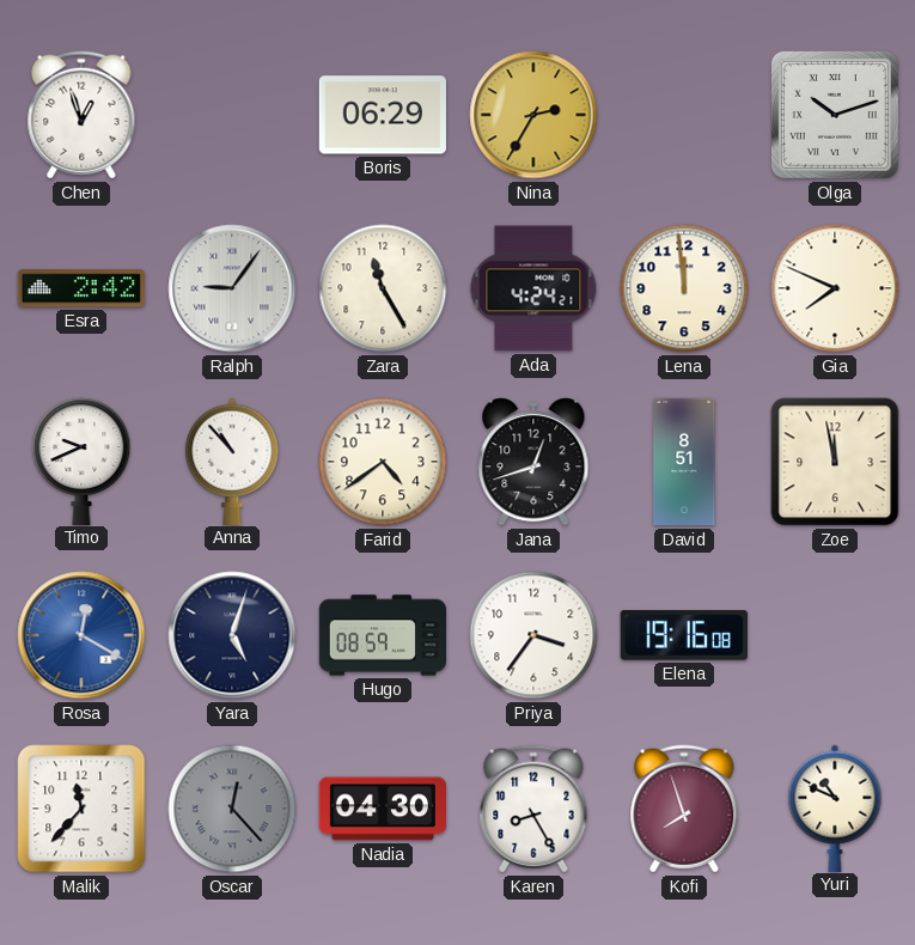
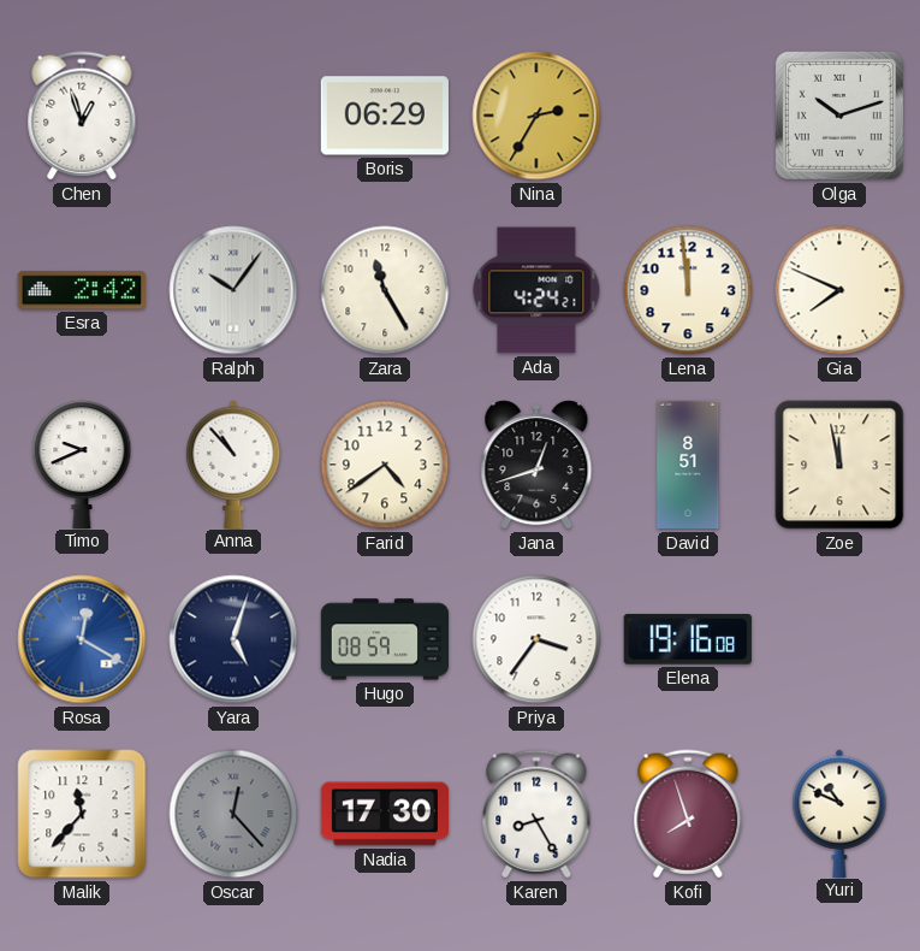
Ralph: 9:06 -> 10:06 (233, 290)
Nadia: 04:30 -> 17:30 (384, 814)
